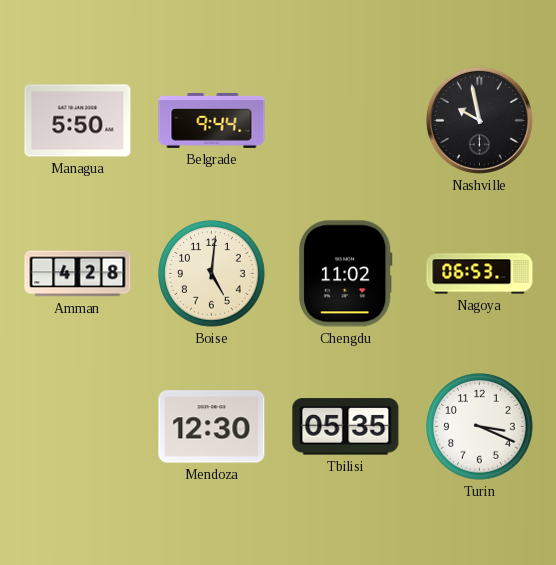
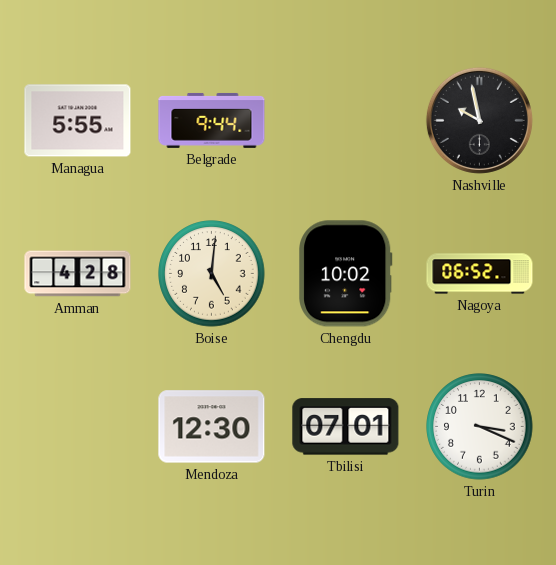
Managua: 5:50 -> 5:55 (78, 121)
Chengdu: 11:02 -> 10:02 (346, 274)
Nagoya: 06:53 -> 06:52 (480, 274)
Tbilisi: 05:35 -> 07:01 (346, 427)
